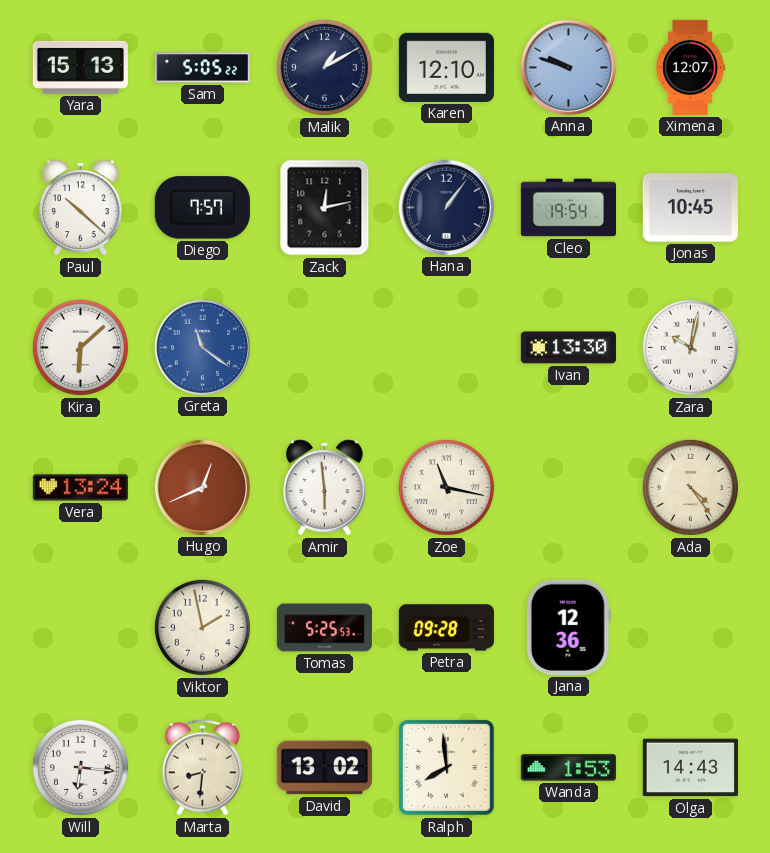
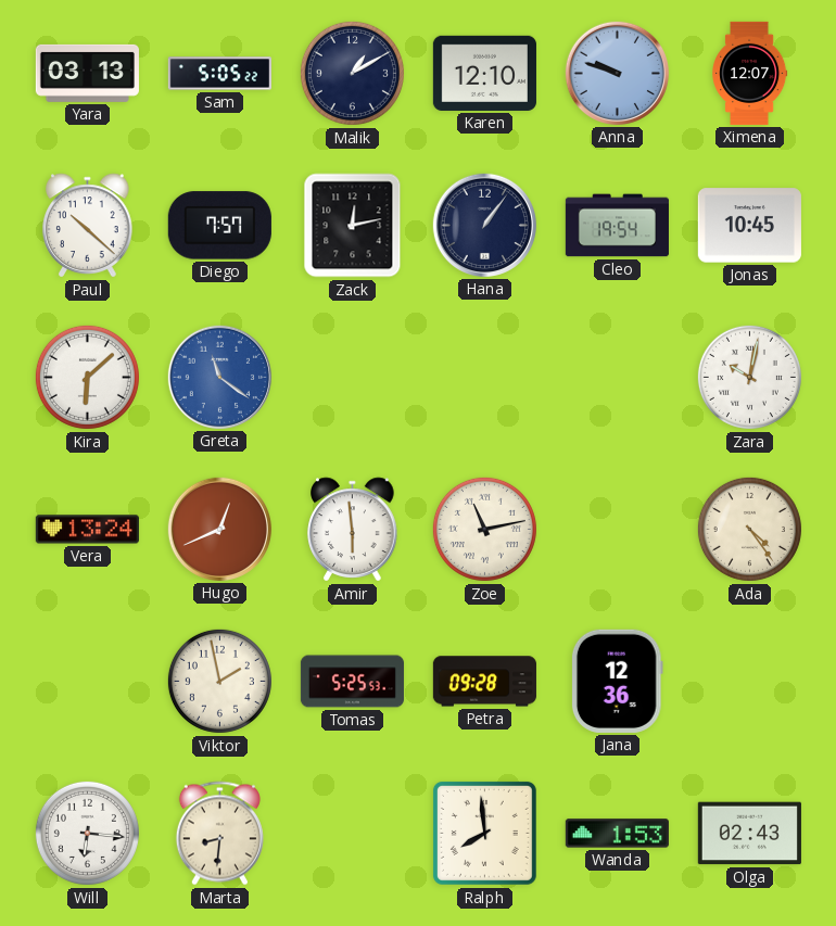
Yara: 15:13 -> 03:13 (87, 73)
Ivan: 13:30 -> none (568, 348)
Zoe: 11:17 -> 11:13 (484, 529)
David: 13:02 -> none (324, 768)
Olga: 14:43 -> 02:43 (749, 834)
